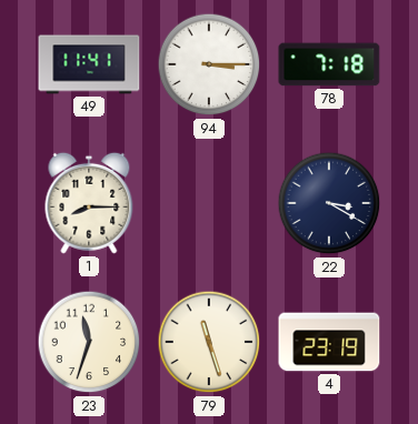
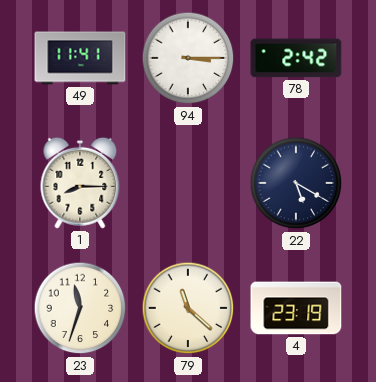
78: 7:18 -> 2:42 (296, 58)
22: 3:20 -> 5:20 (296, 183)
79: 11:27 -> 11:22 (188, 308)
